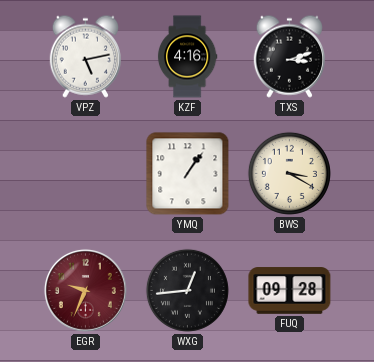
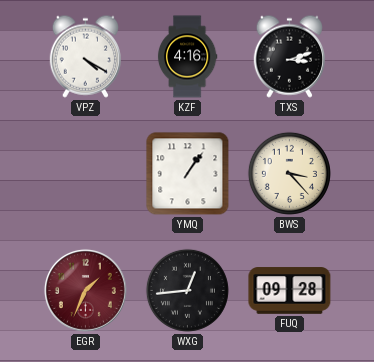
VPZ: 5:13 -> 4:20 (85, 56)
BWS: 3:20 -> 3:23 (289, 173)
EGR: 9:34 -> 1:34 (85, 290)
